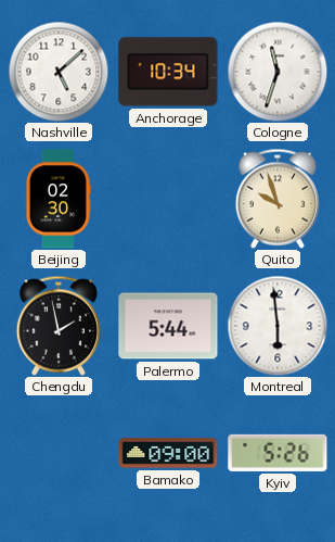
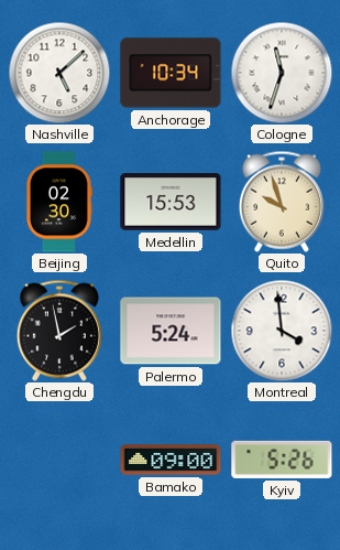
Medellin: none -> 15:53 (171, 202)
Palermo: 5:44 -> 5:24 (171, 331)
Montreal: 5:59 -> 3:59 (282, 331)
